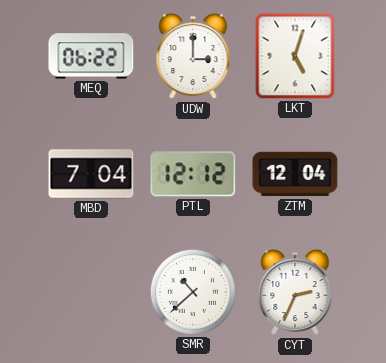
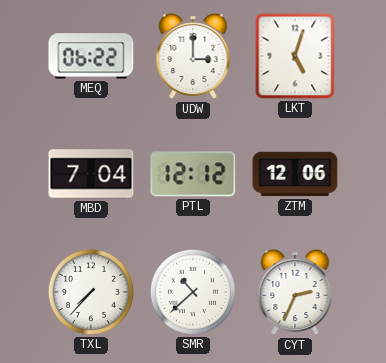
ZTM: 12:04 -> 12:06 (295, 174)
TXL: none -> 7:37 (91, 292)
